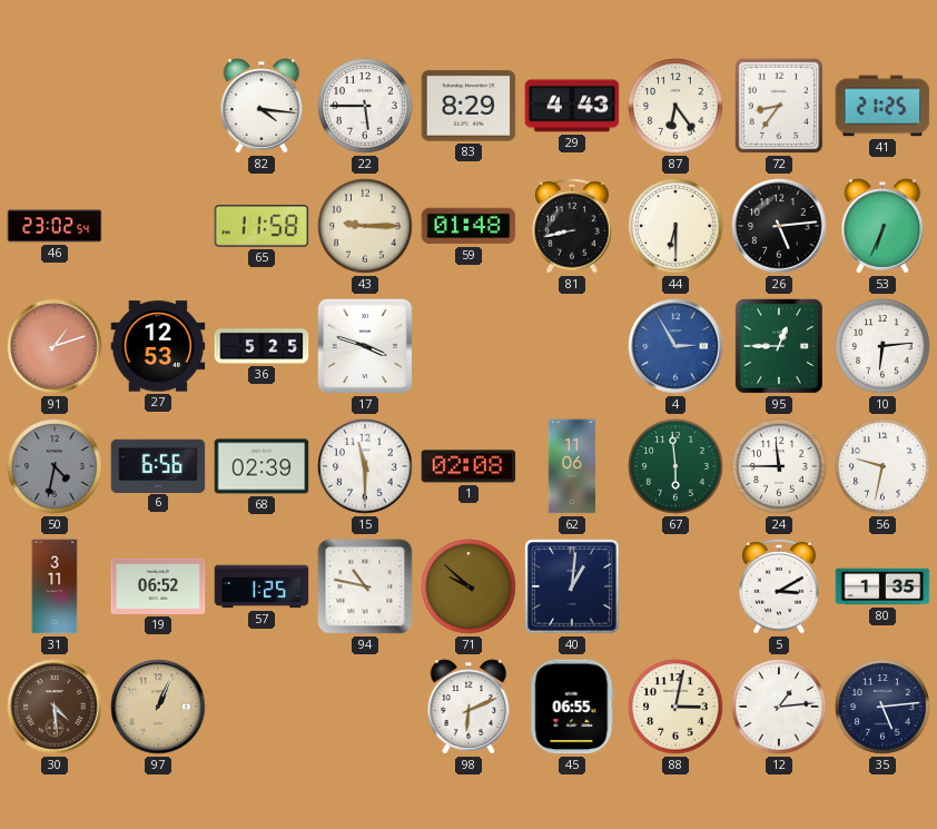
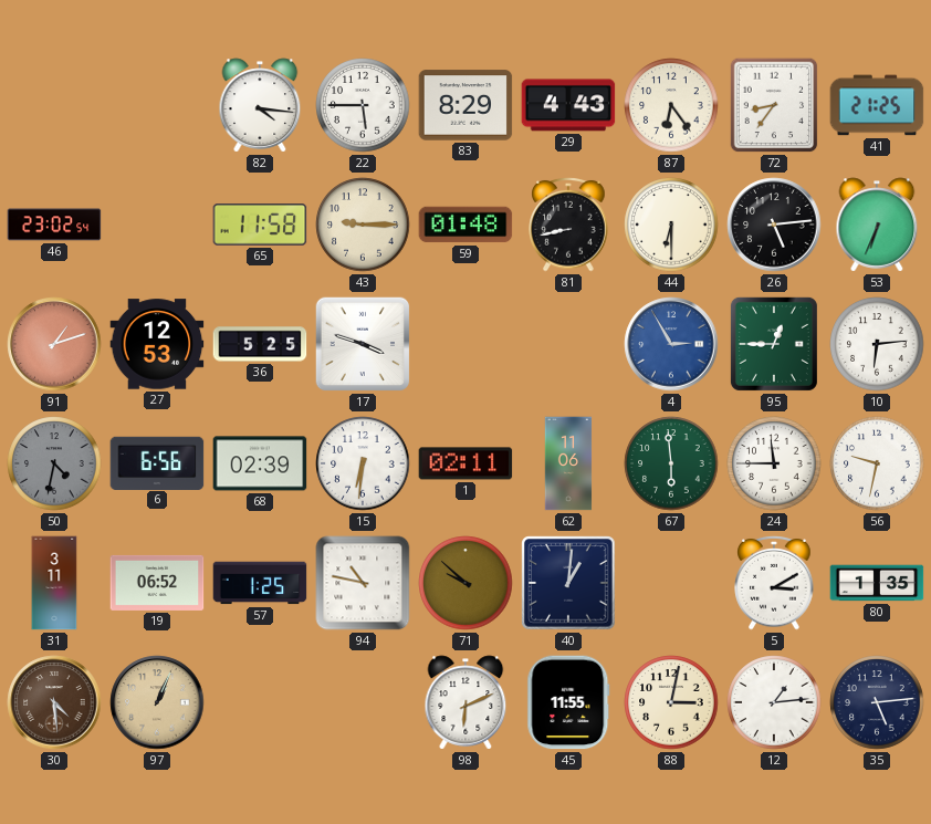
15: 11:30 -> 6:31 (363, 463)
1: 02:08 -> 02:11 (465, 463)
45: 06:55 -> 11:55 (568, 702)
